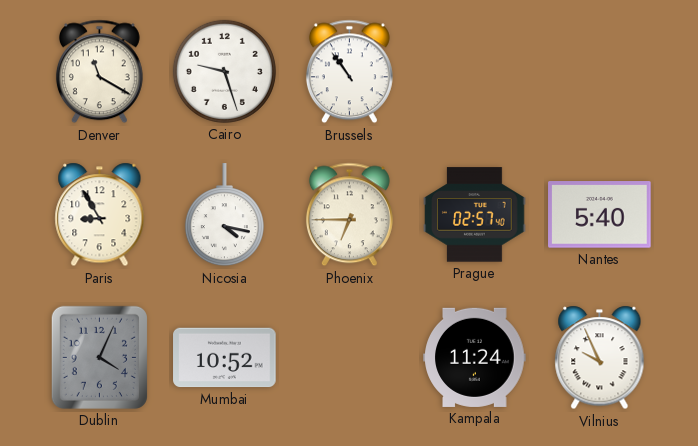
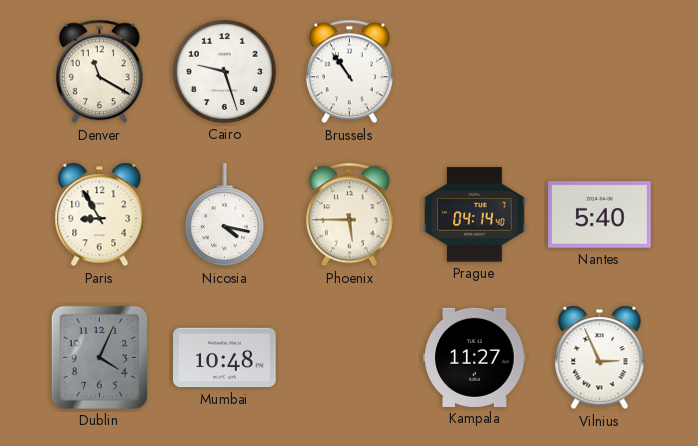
Phoenix: 6:45 -> 5:45 (349, 215)
Prague: 02:57 -> 04:14 (475, 215)
Mumbai: 10:52 -> 10:48 (225, 358)
Kampala: 11:24 -> 11:27 (475, 357)
Vilnius: 9:56 -> 2:56 (600, 358)
